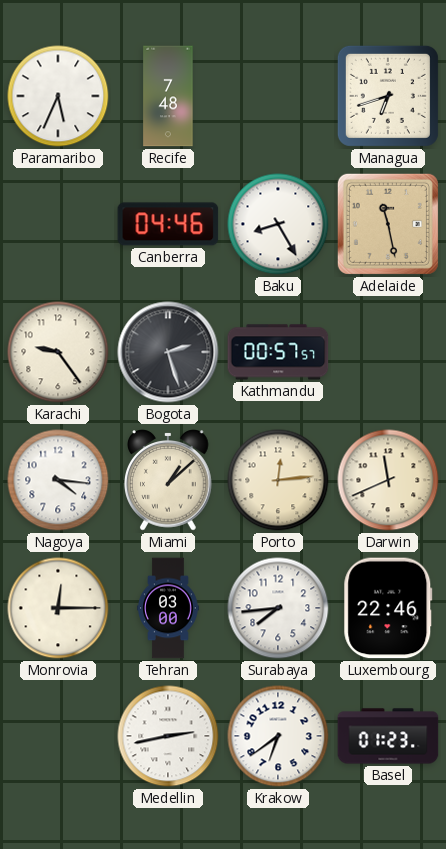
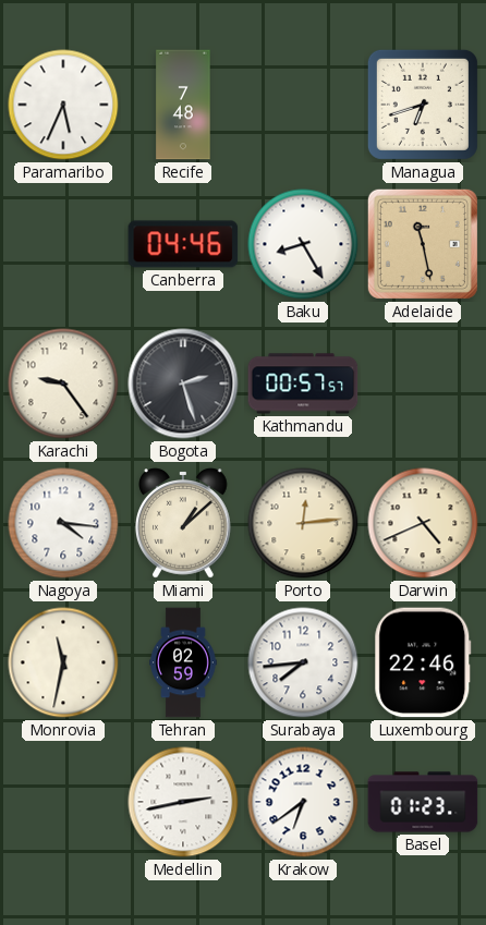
Darwin: 11:41 -> 4:41 (423, 523)
Monrovia: 12:15 -> 11:32 (63, 662)
Tehran: 03:00 -> 02:59 (183, 662)
